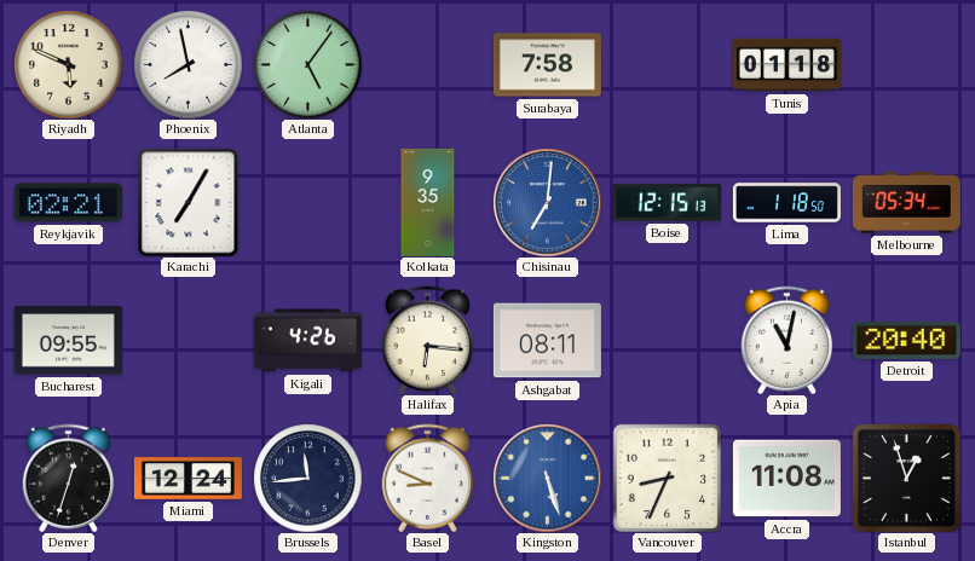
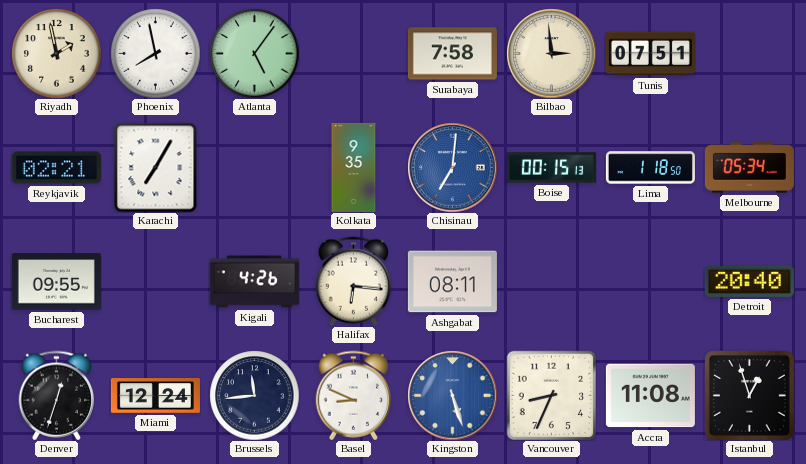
Riyadh: 5:49 -> 1:58 (56, 53)
Bilbao: none -> 2:59 (551, 53)
Tunis: 01:18 -> 07:51 (650, 54)
Boise: 12:15 -> 00:15 (551, 168)
Apia: 11:02 -> none (787, 340)
